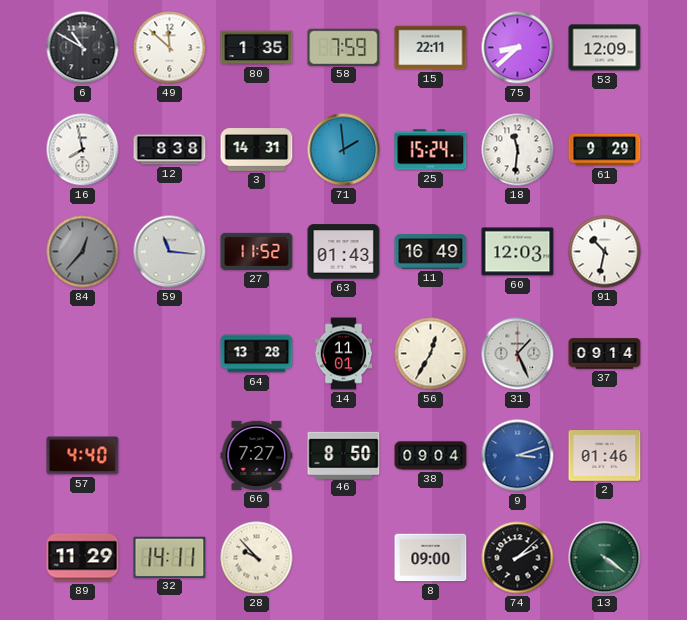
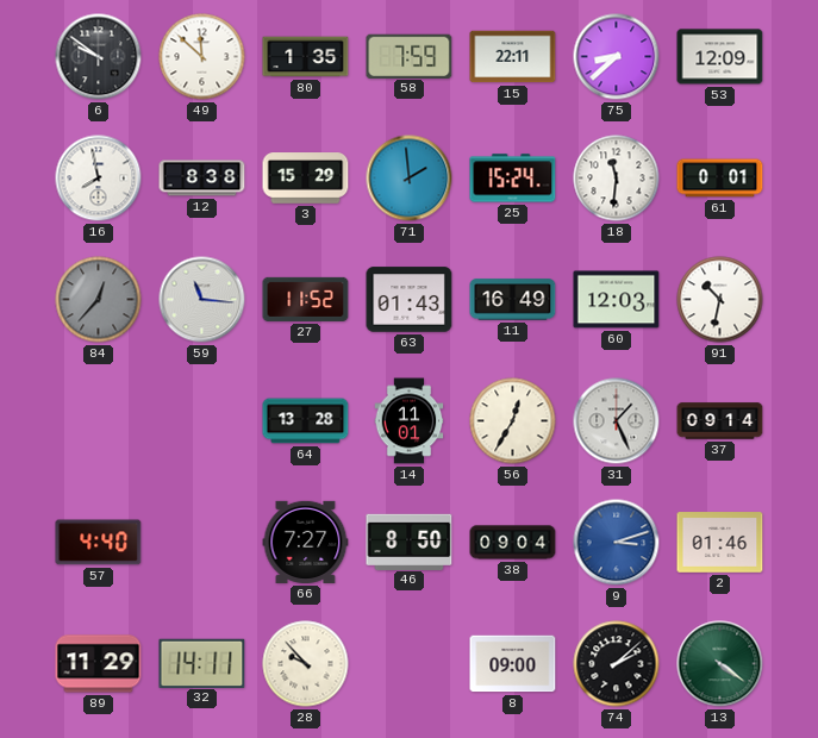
6: 10:50 -> 9:51 (99, 57)
3: 14:31 -> 15:29 (306, 179)
61: 9:29 -> 0:01 (720, 179)
